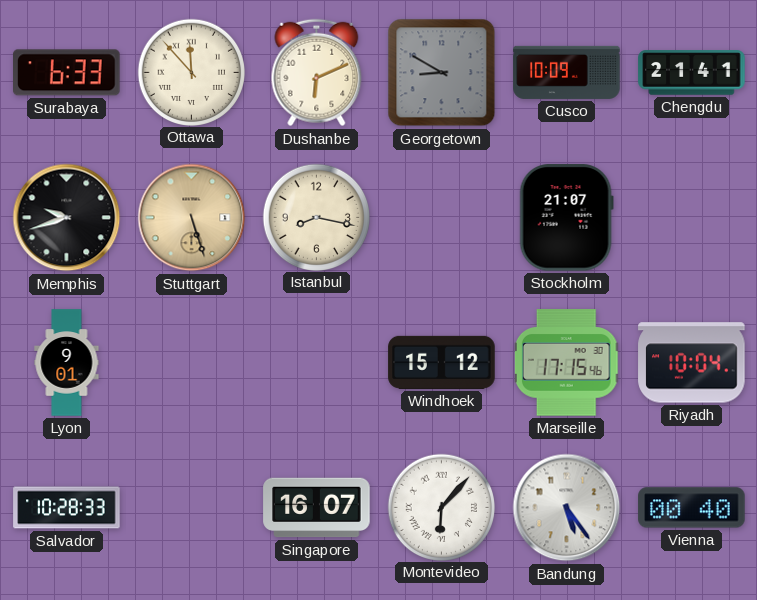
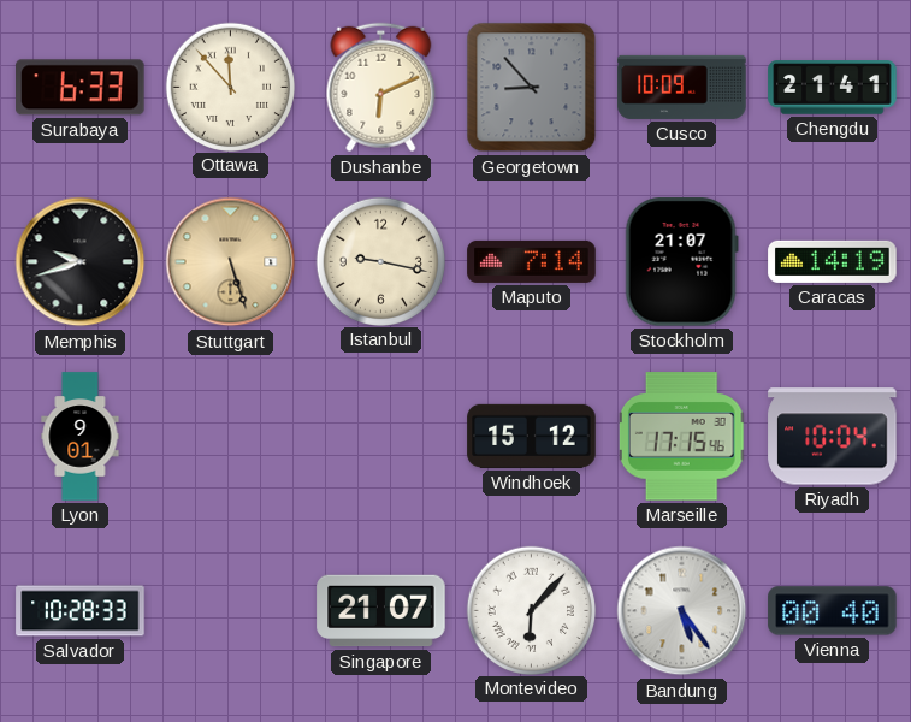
Georgetown: 8:50 -> 8:53 (532, 88)
Istanbul: 8:17 -> 9:17 (380, 261)
Maputo: none -> 7:14 (532, 261)
Caracas: none -> 14:19 (833, 261)
Singapore: 16:07 -> 21:07 (381, 611)
